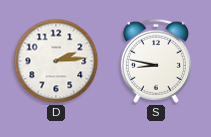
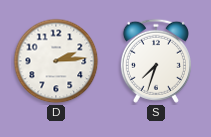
S: 8:47 -> 7:33 (156, 61)
